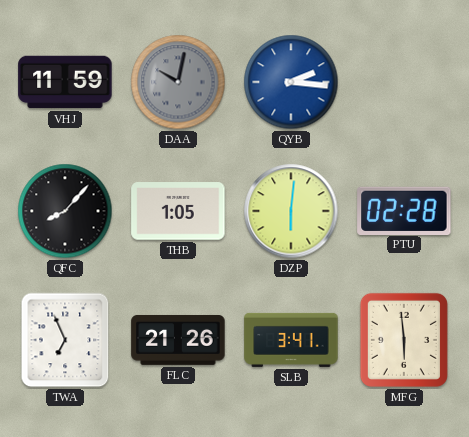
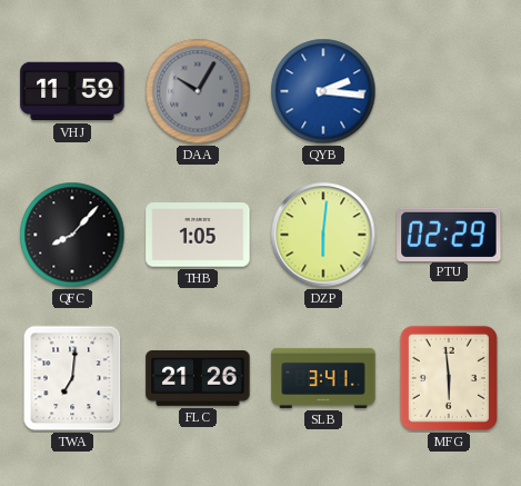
DAA: 10:02 -> 10:05 (198, 91)
PTU: 02:28 -> 02:29 (449, 234)
TWA: 6:56 -> 7:01 (72, 378)
